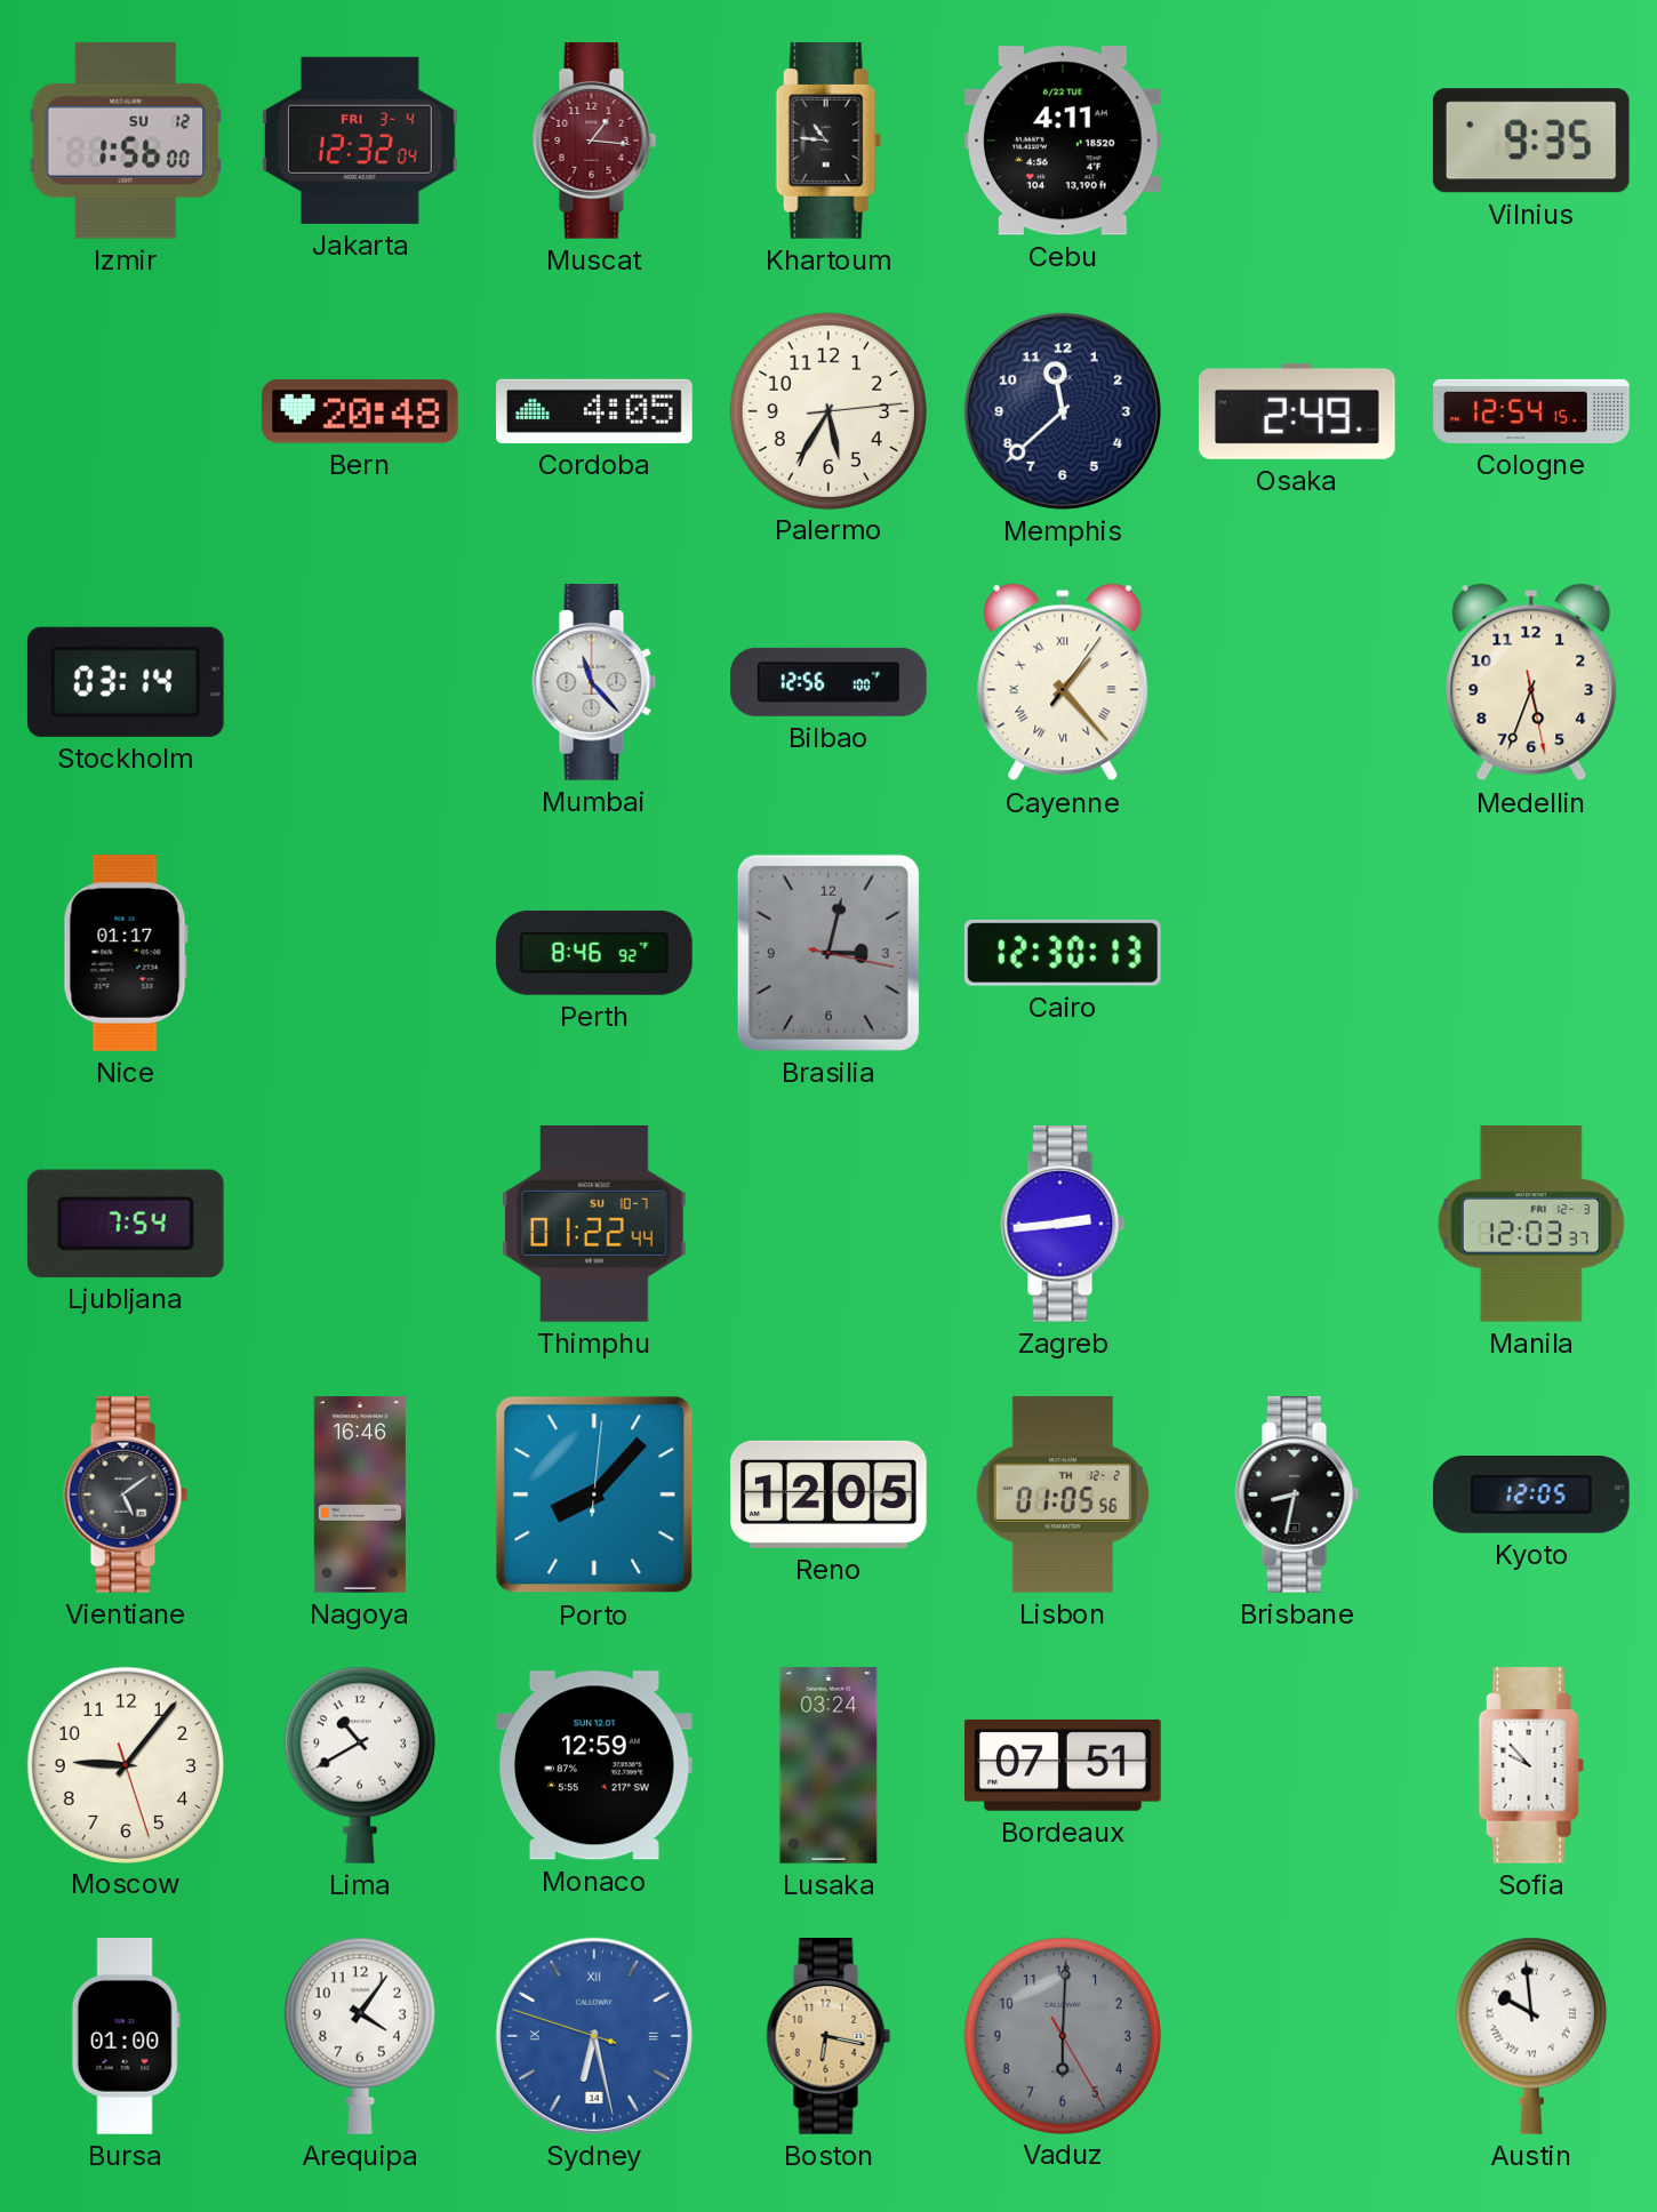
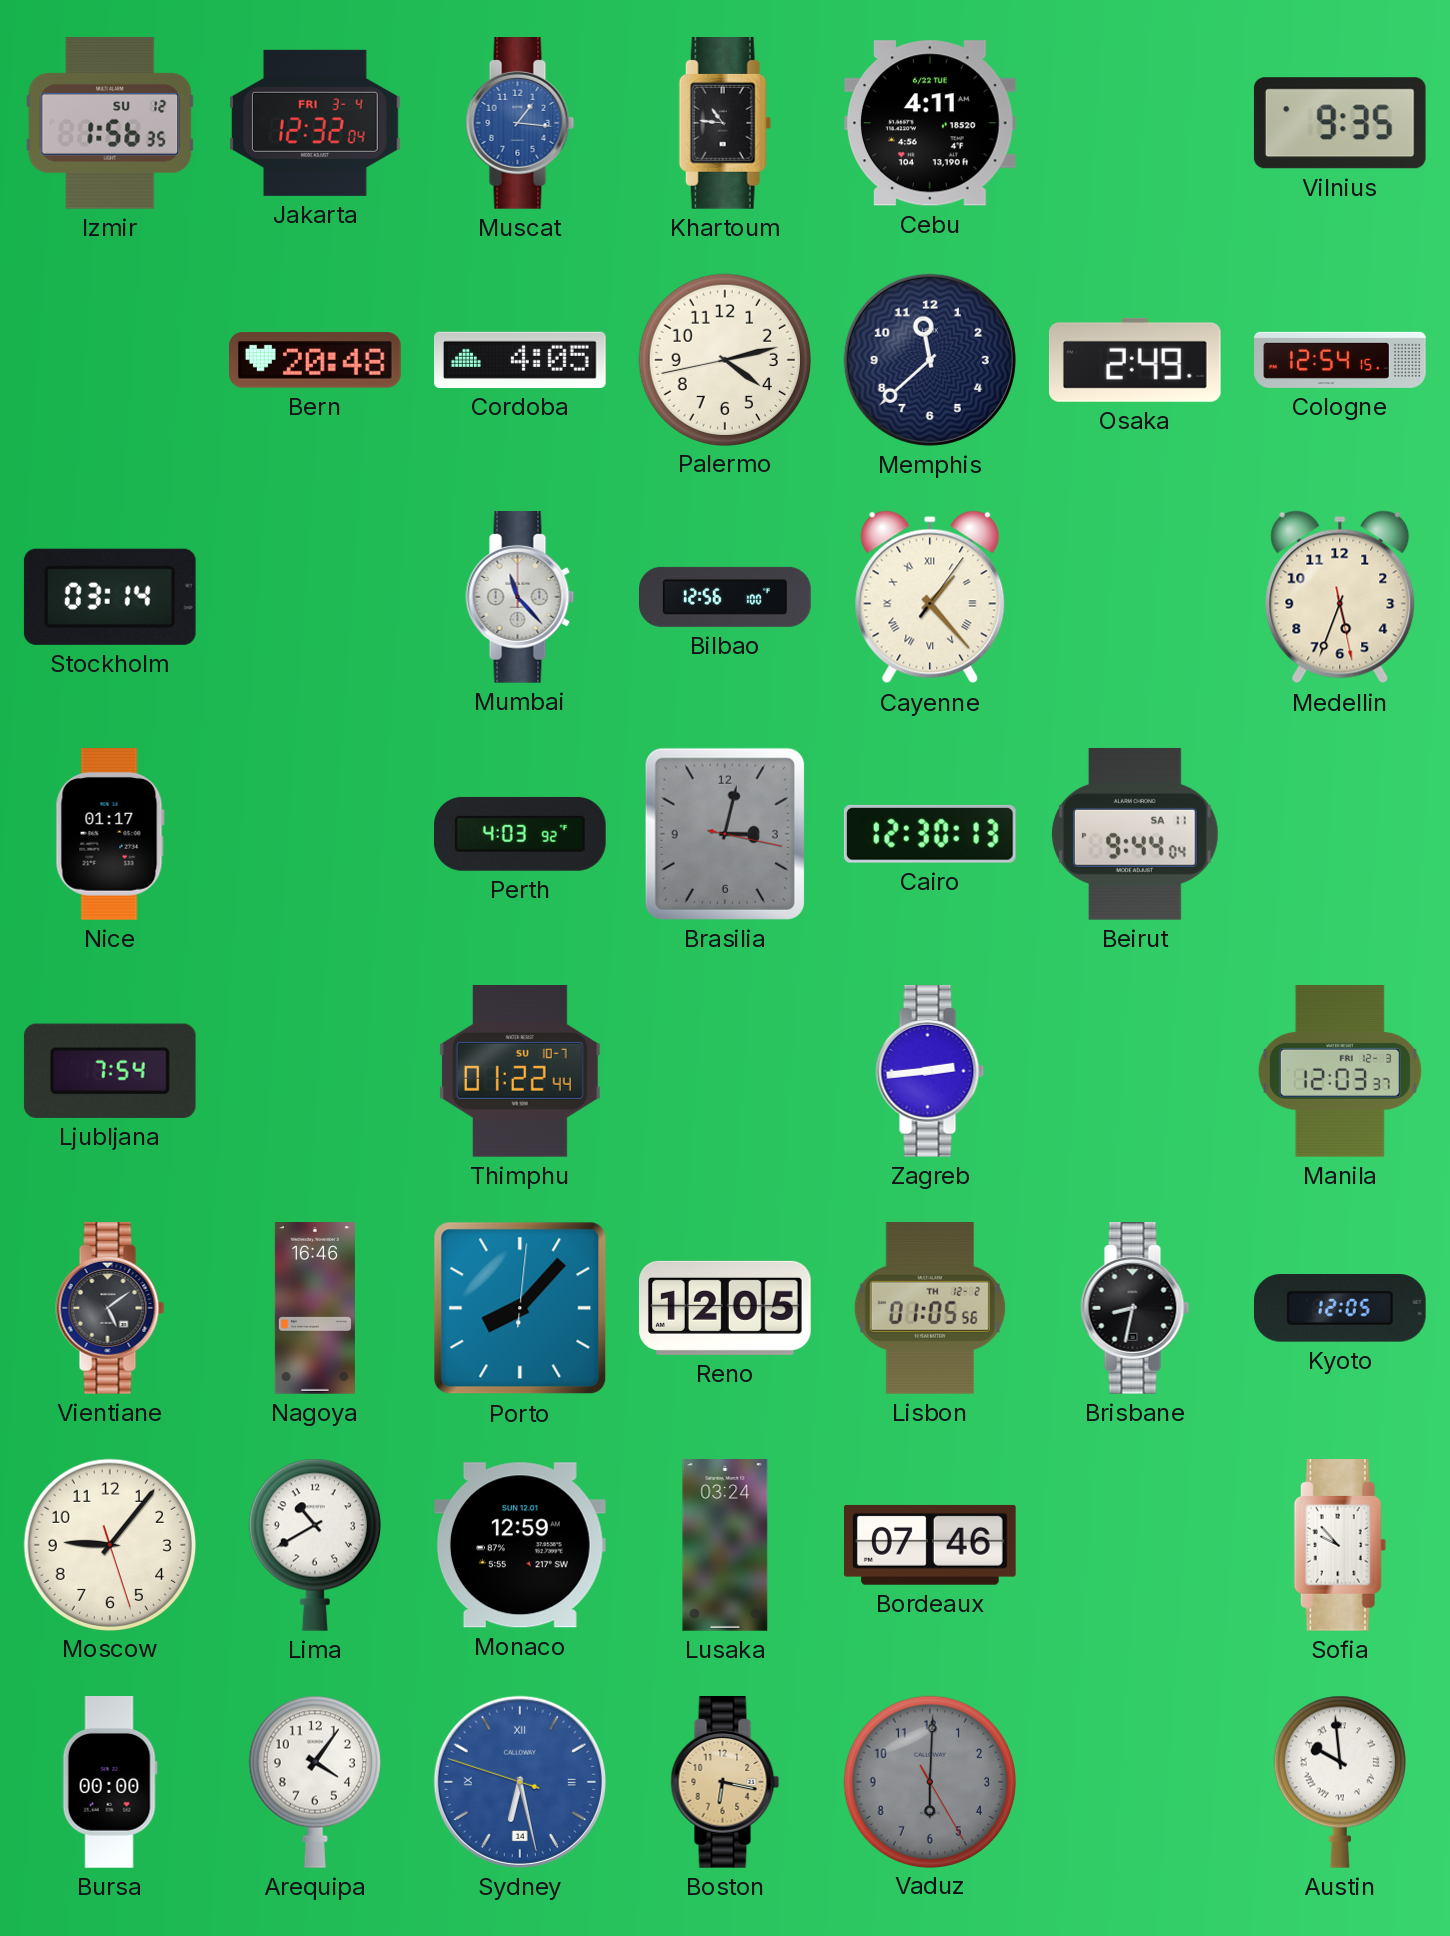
Izmir: 1:56:00 -> 1:56:35 (110, 123)
Muscat dial: burgundy -> blue (520, 124)
Palermo: 5:35 -> 4:12 (724, 359)
Perth: 8:46 -> 4:03 (520, 834)
Beirut: none -> 9:44 (1135, 834)
Bordeaux: 07:51 -> 07:46 (930, 1545)
Bursa: 01:00 -> 00:00 (110, 1783)
